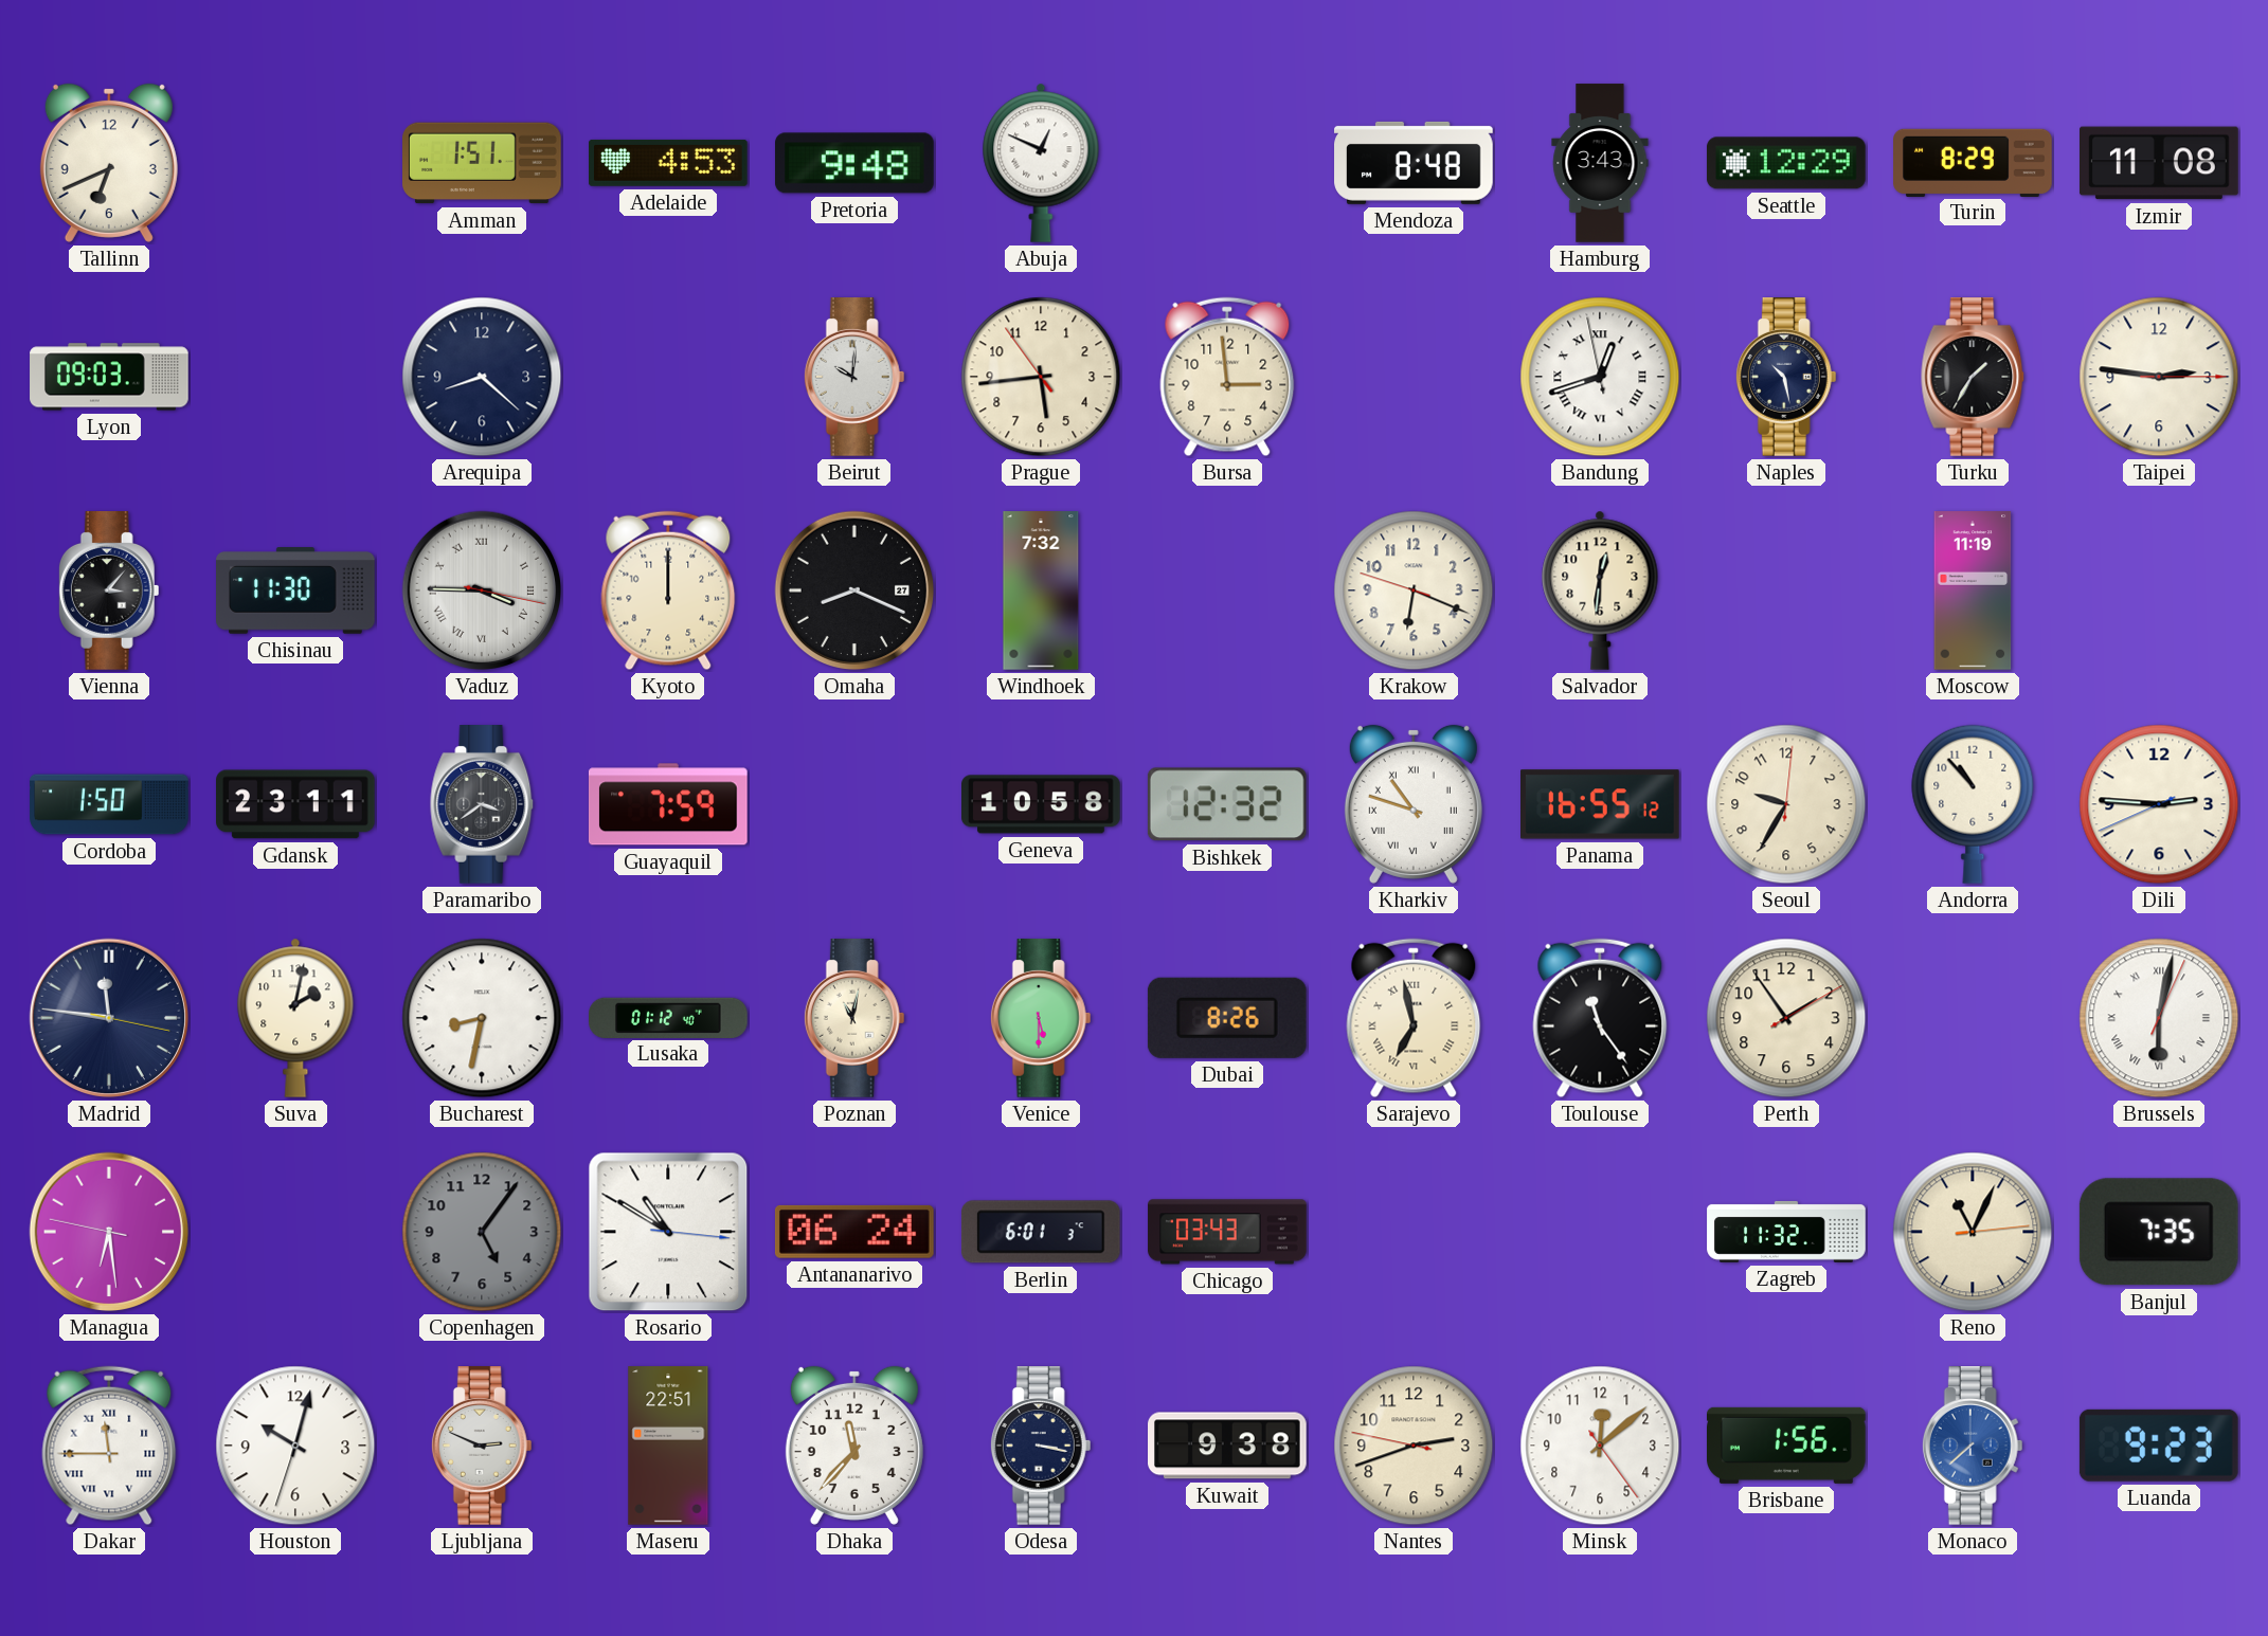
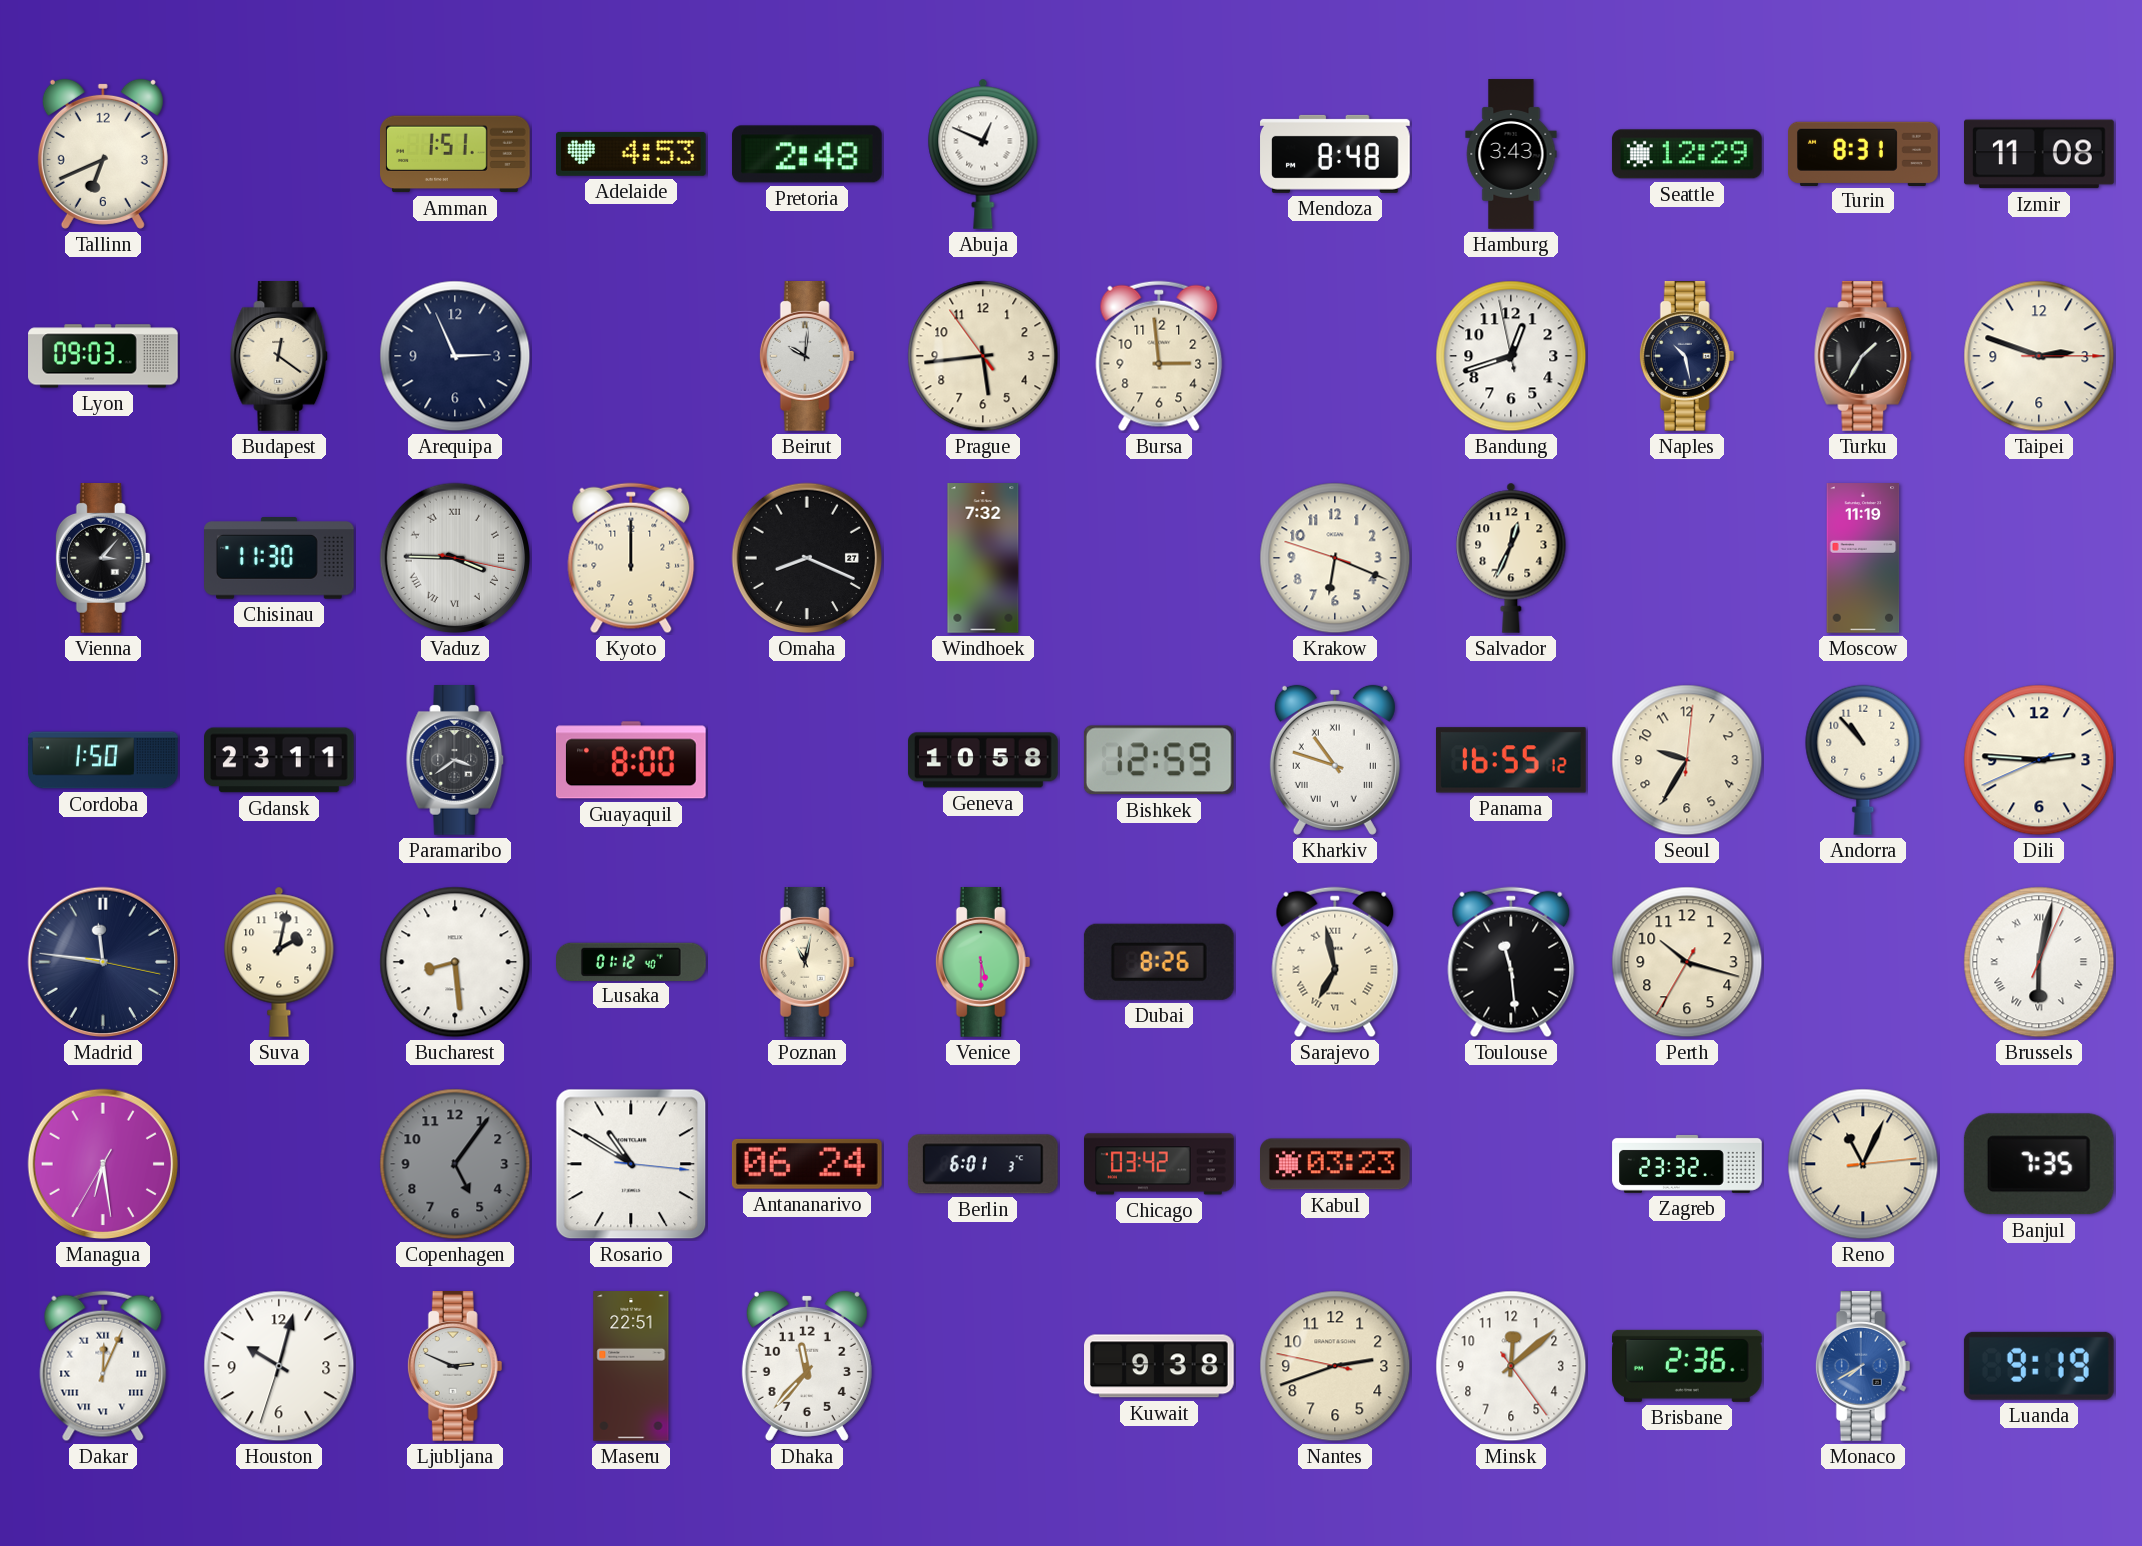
Pretoria: 9:48 -> 2:48 (808, 154)
Turin: 8:29 -> 8:31 (1863, 153)
Budapest: none -> 12:21 (279, 357)
Arequipa: 8:22 -> 2:56 (455, 356)
Bandung numerals: Roman -> Arabic (1511, 356)
Taipei: 2:46 -> 2:48 (2039, 356)
Salvador: 12:31 -> 12:34 (1511, 558)
Guayaquil: 7:59 -> 8:00 (631, 760)
Bishkek: 12:32 -> 12:59 (1159, 760)
Bucharest: 8:32 -> 8:29 (455, 962)
Toulouse: 11:24 -> 11:29 (1511, 962)
Perth: 1:54 -> 10:17 (1687, 962)
Managua: 6:28:47 -> 6:28:35 (103, 1164)
Chicago: 03:43 -> 03:42 (1159, 1164)
Kabul: none -> 03:23 (1336, 1164)
Zagreb: 11:32 -> 23:32 (1687, 1164)
Dakar: 11:45 -> 12:04 (103, 1366)
Odesa: 3:17 -> none (1041, 1447)
Brisbane: 1:56 -> 2:36 (1688, 1366)
Monaco: 7:38 -> 7:40 (1863, 1367)
Luanda: 9:23 -> 9:19 (2039, 1366)
